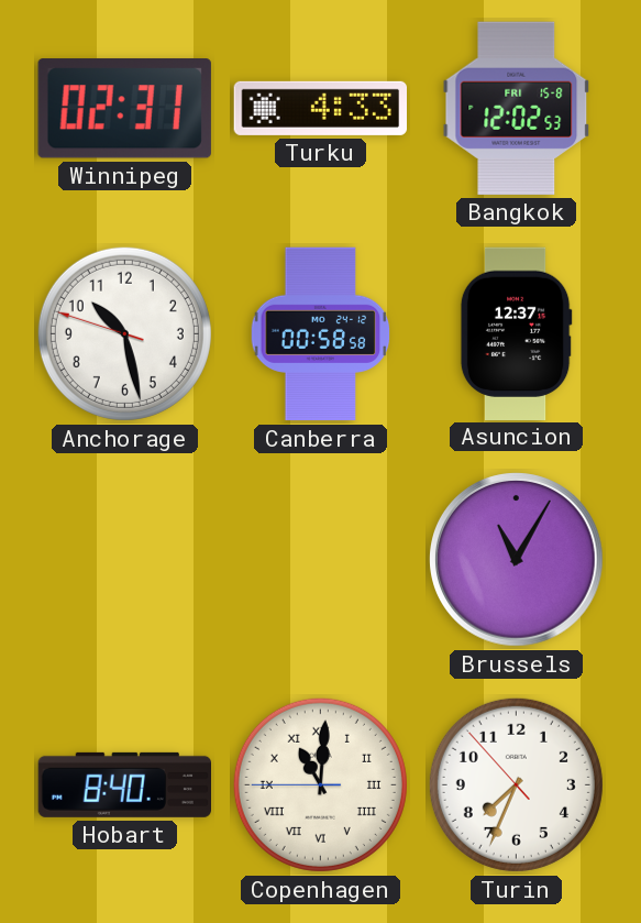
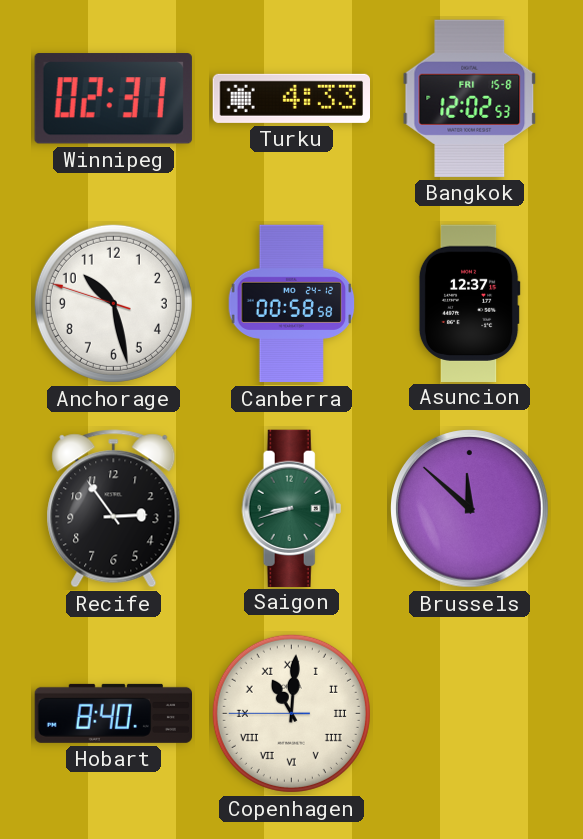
Recife: none -> 2:54 (114, 509)
Saigon: none -> 8:42 (292, 508)
Brussels: 11:05 -> 11:52 (470, 509)
Turin: 7:33 -> none (516, 784)
